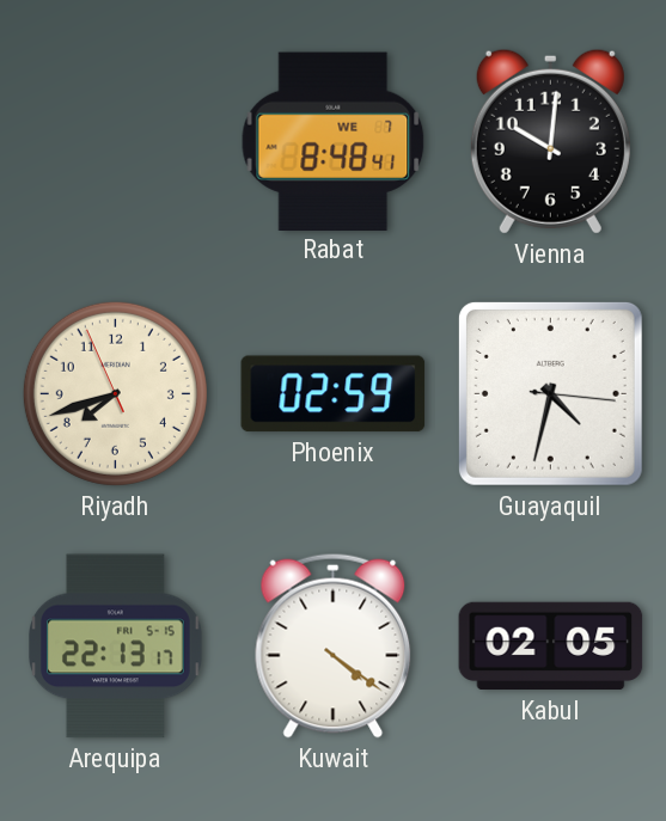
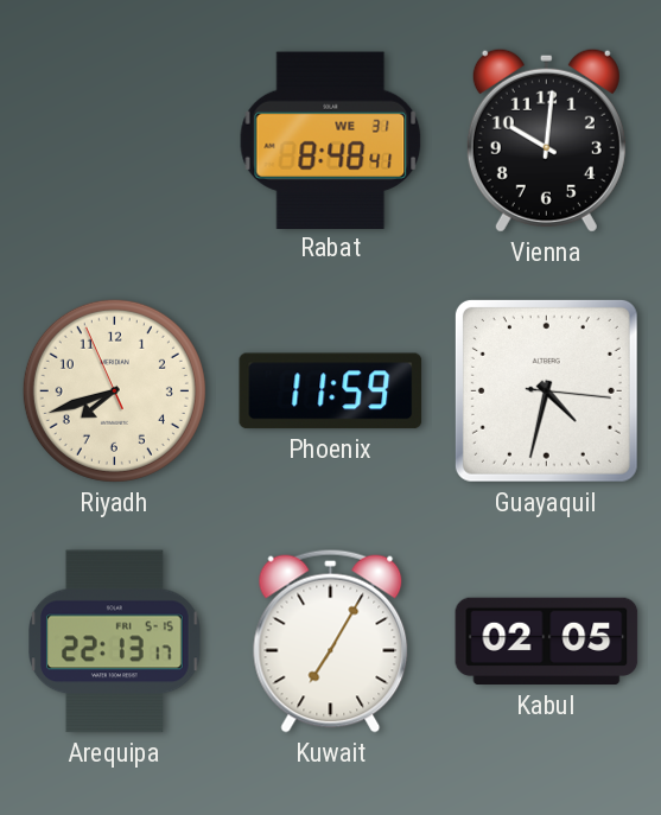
Rabat date: WE 7 -> WE 31 (331, 140)
Phoenix: 02:59 -> 11:59 (331, 391)
Kuwait: 4:21 -> 7:05 (331, 641)
